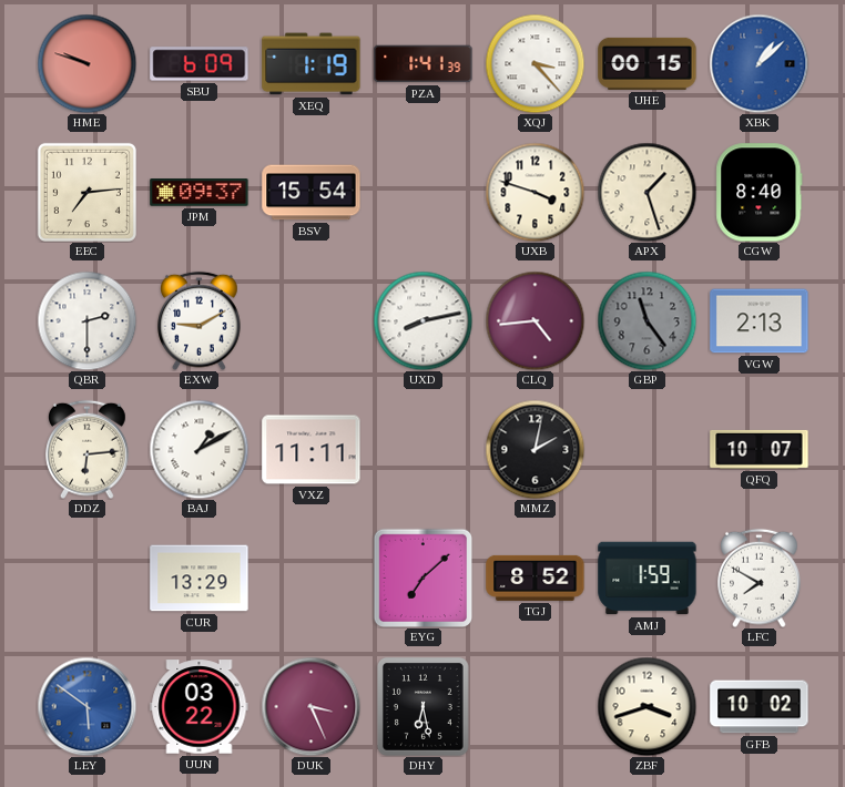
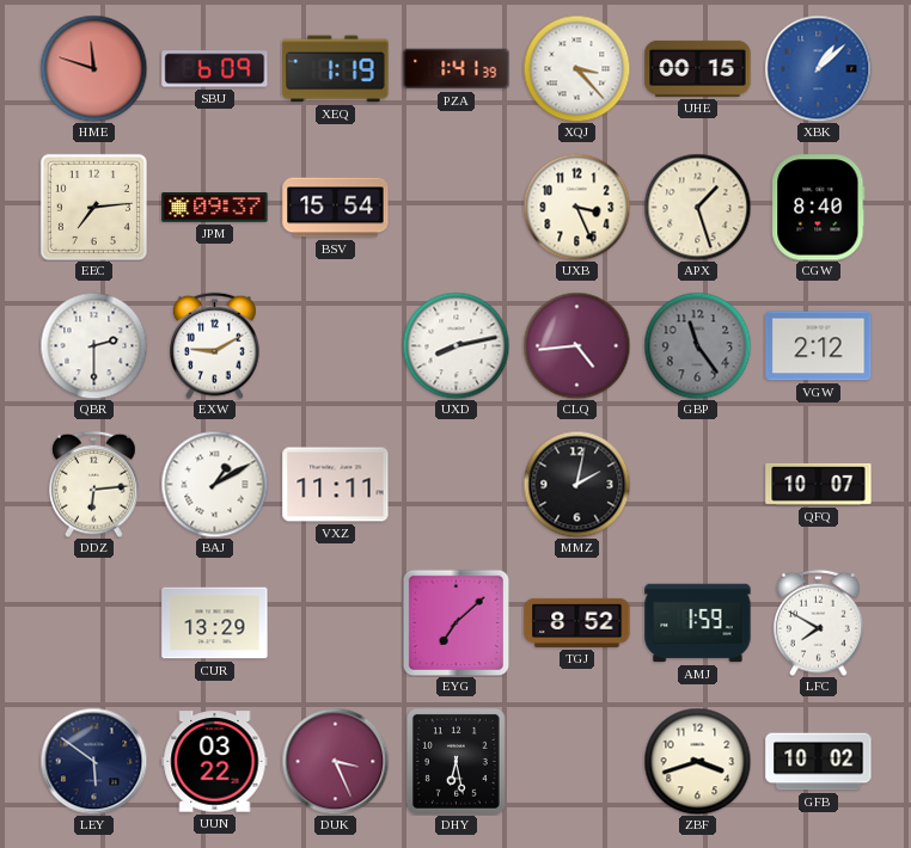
HME: 9:48 -> 11:48 (93, 68)
UXB: 3:48 -> 3:26 (576, 207)
VGW: 2:13 -> 2:12 (819, 346)
LEY dial: blue -> navy (93, 761)
